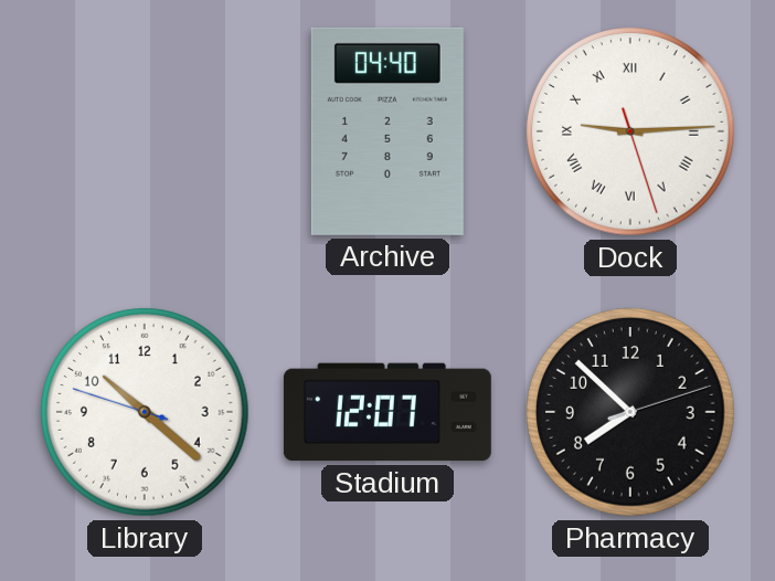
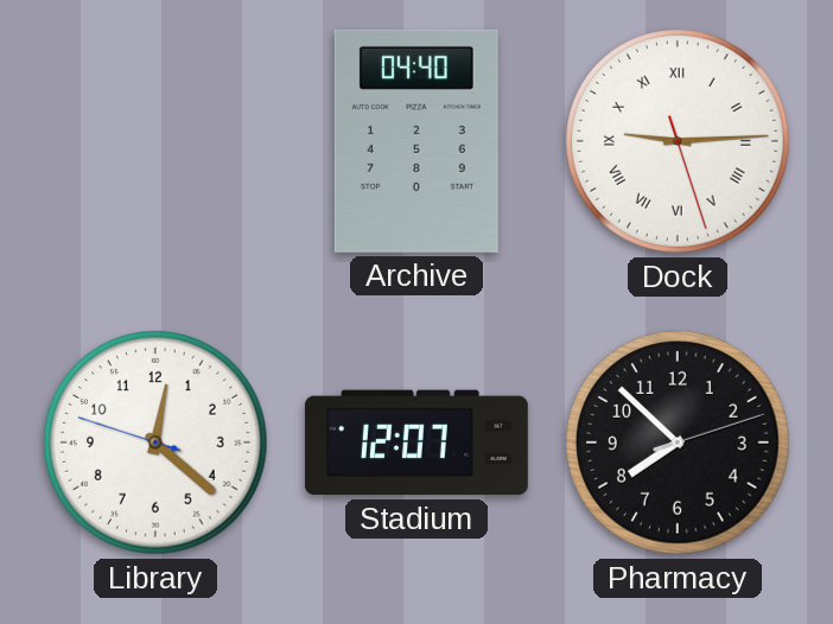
Library: 10:21 -> 12:21 (155, 442)
